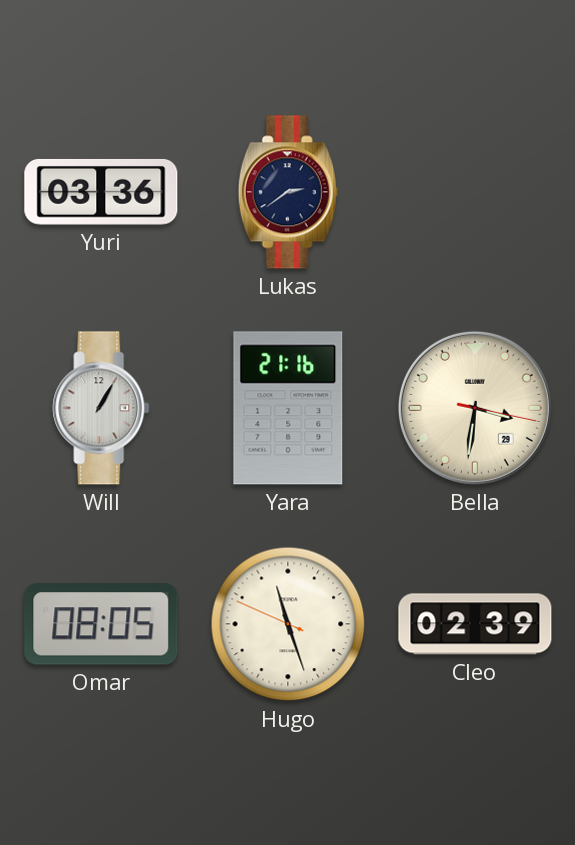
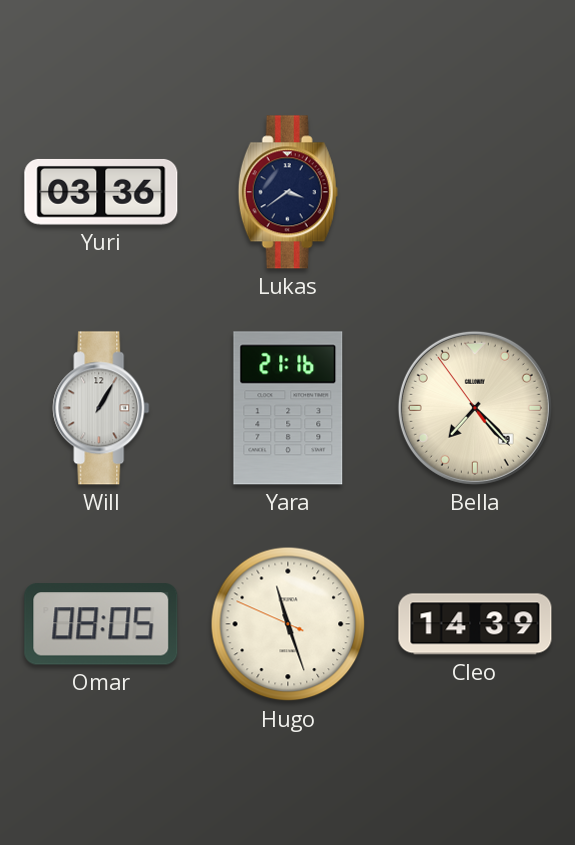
Lukas: 2:39 -> 3:39 (288, 192)
Bella: 3:31 -> 7:22 (475, 408)
Cleo: 02:39 -> 14:39 (475, 624)
